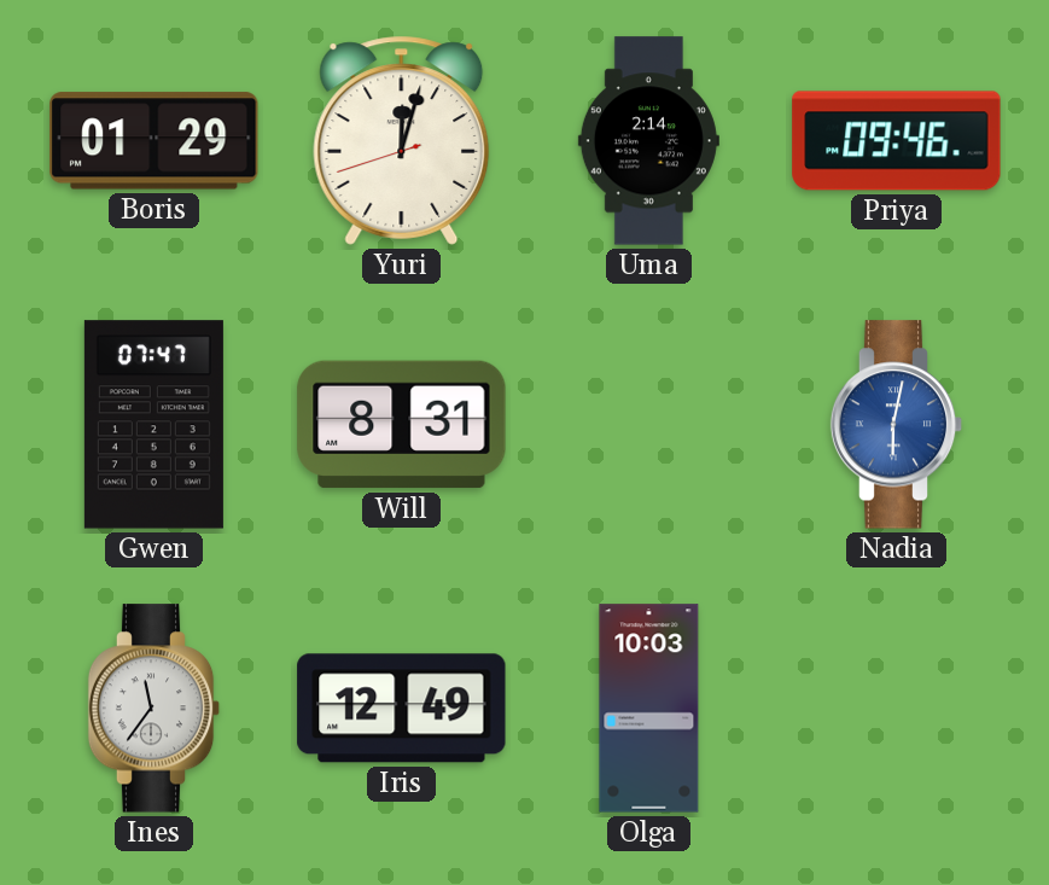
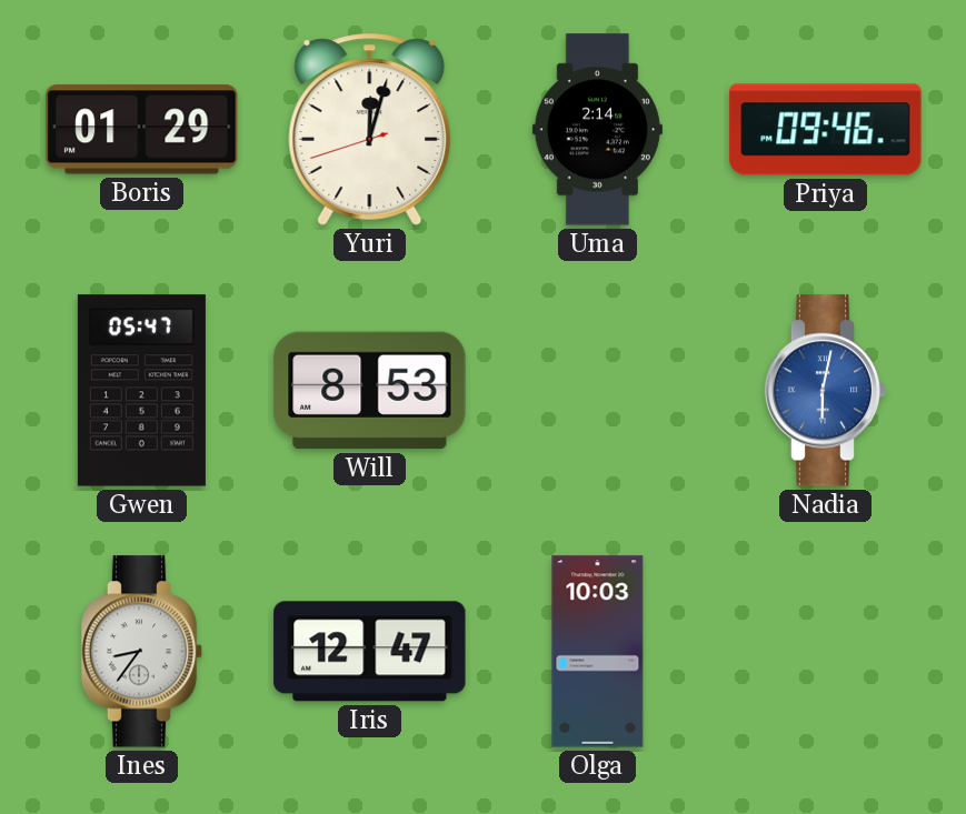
Gwen: 07:47 -> 05:47 (141, 391)
Will: 8:31 -> 8:53 (370, 391)
Ines: 11:36 -> 8:36 (142, 652)
Iris: 12:49 -> 12:47 (370, 652)
